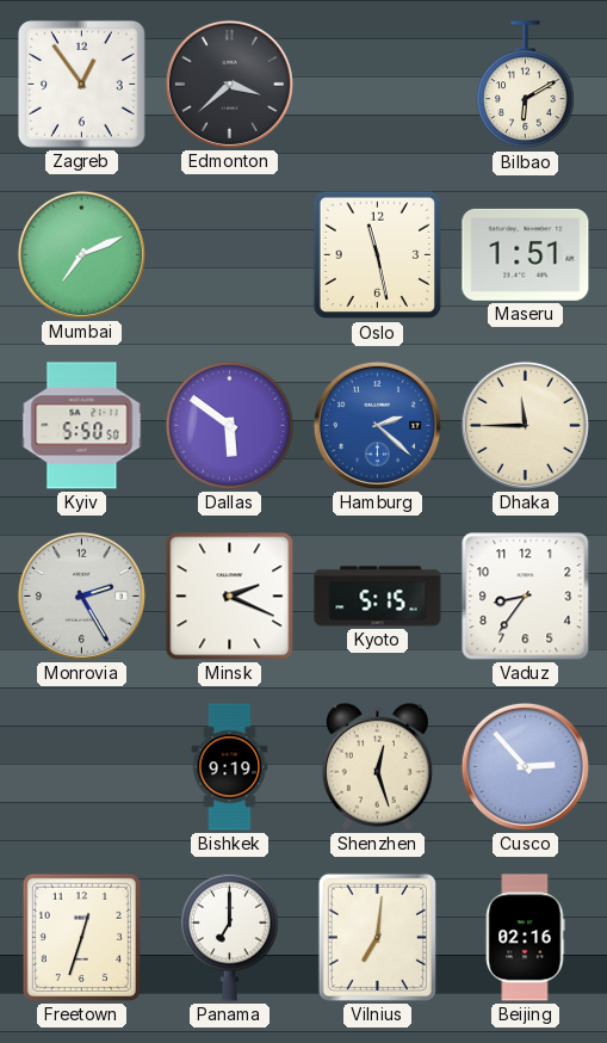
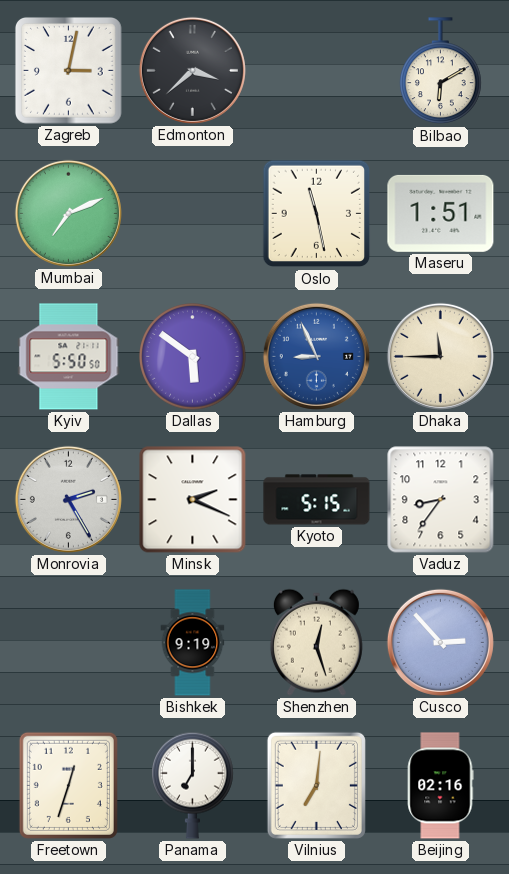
Zagreb: 12:54 -> 3:02 (68, 70)
Hamburg: 2:22 -> 8:56 (316, 356)
